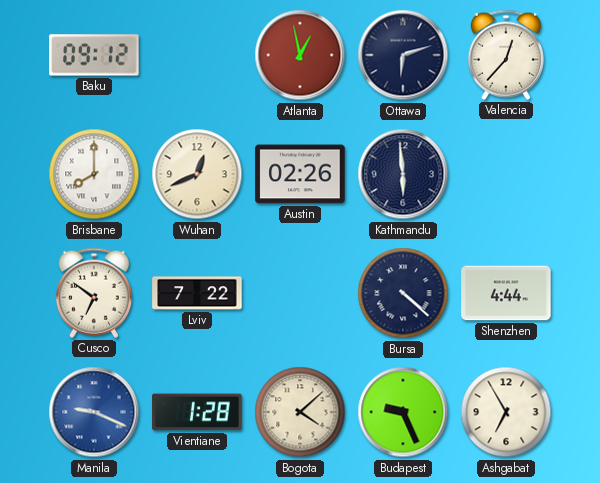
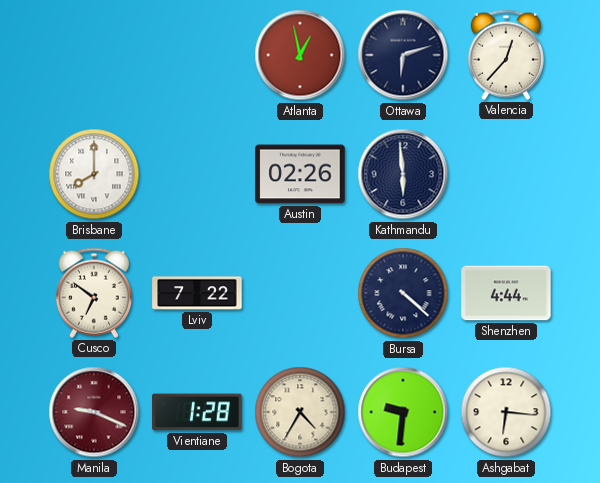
Baku: 09:12 -> none (94, 55)
Wuhan: 12:41 -> none (197, 174)
Manila dial: blue -> burgundy (94, 412)
Bogota: 4:08 -> 4:35 (300, 412)
Budapest: 9:26 -> 9:31 (403, 412)
Ashgabat: 6:55 -> 6:16 (506, 412)
